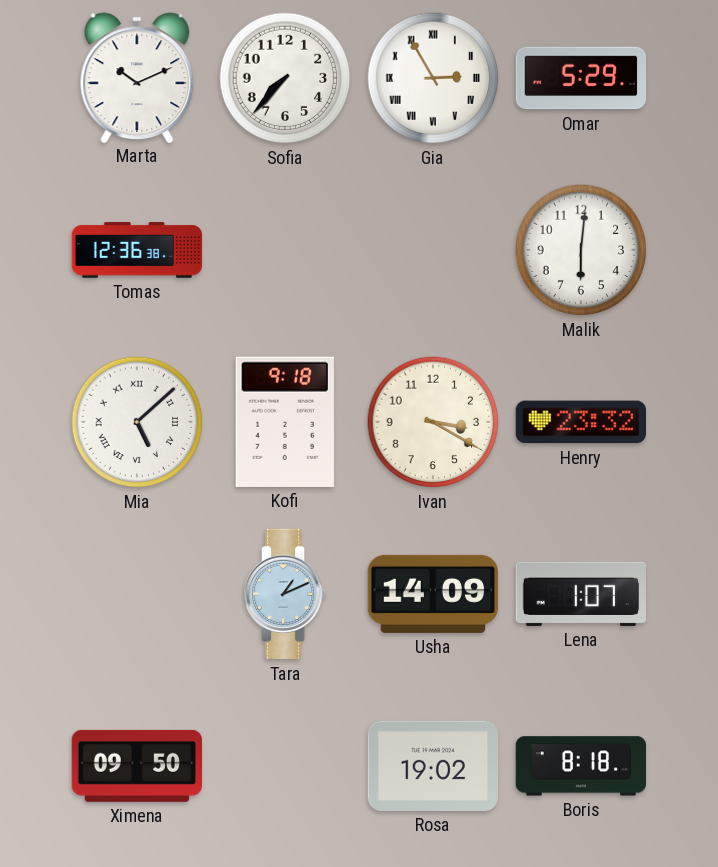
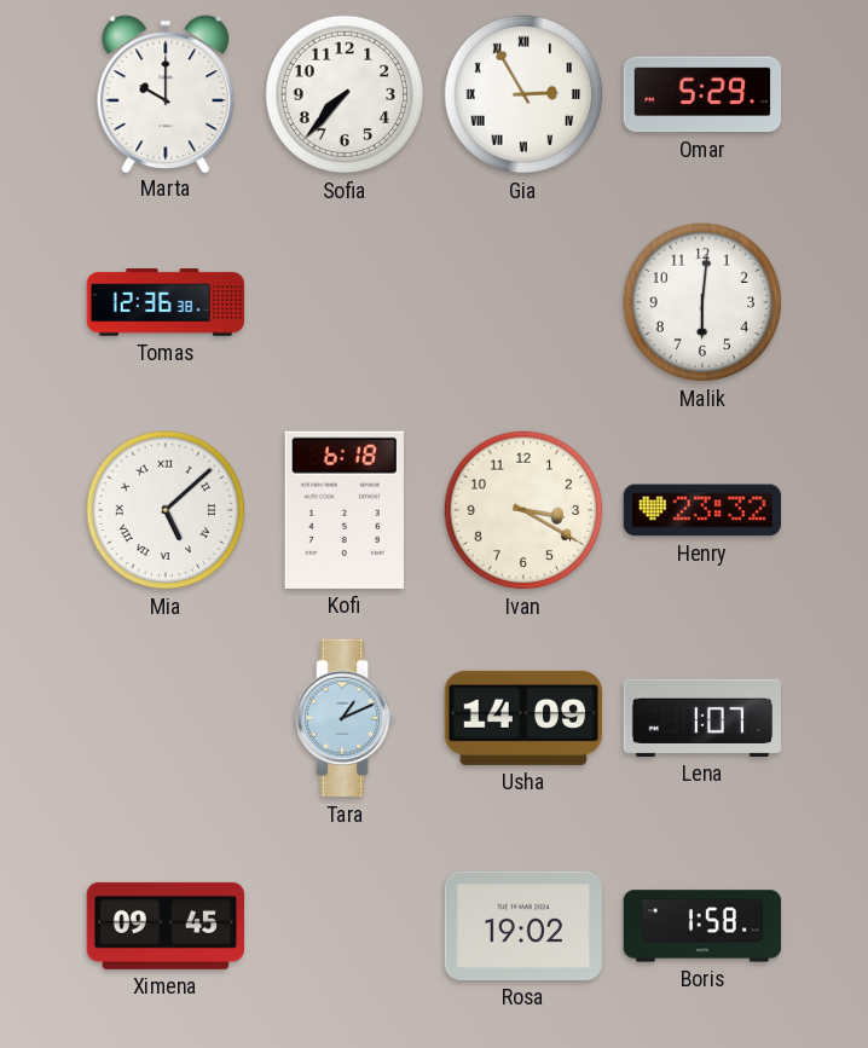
Marta: 10:11 -> 10:00 (166, 93)
Kofi: 9:18 -> 6:18 (345, 510)
Ximena: 09:50 -> 09:45 (164, 926)
Boris: 8:18 -> 1:58 (702, 926)
